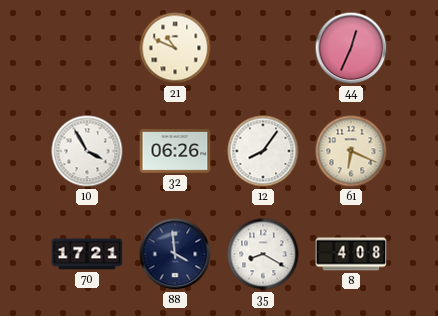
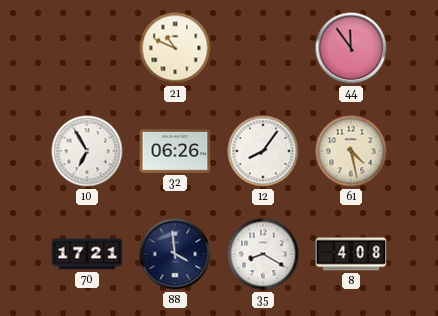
44: 12:34 -> 11:54 (351, 48)
10: 3:55 -> 6:55 (87, 151)
61: 6:19 -> 4:28 (351, 151)
